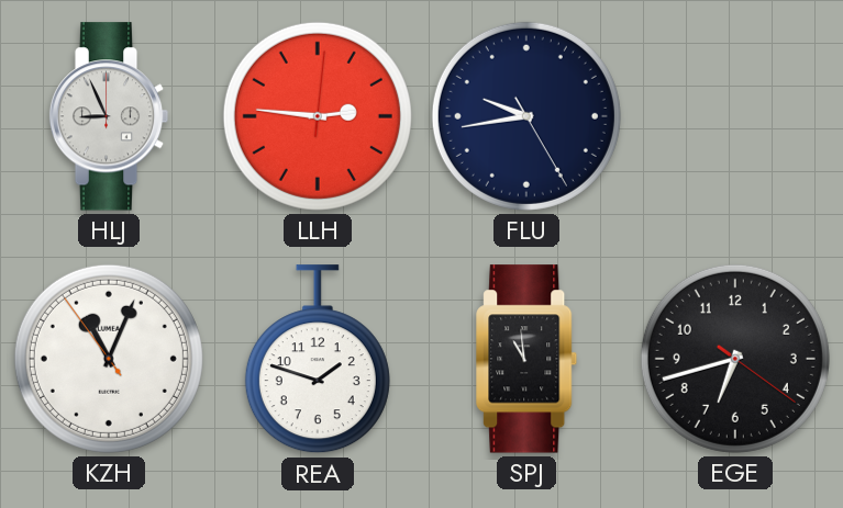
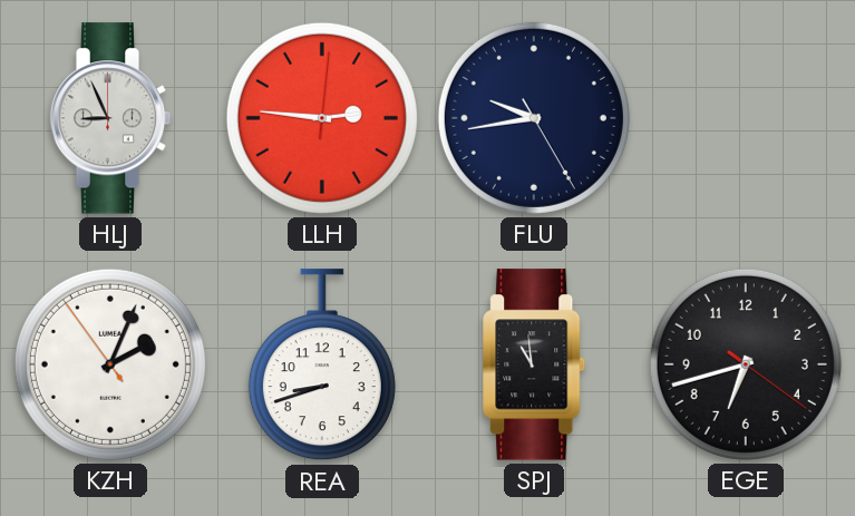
KZH: 11:03 -> 2:03 (110, 364)
REA: 1:48 -> 8:42 (322, 366)
